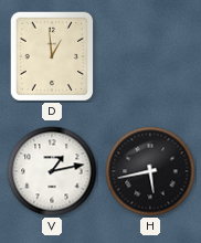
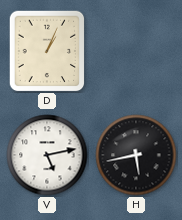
D: 12:59 -> 1:04 (47, 51)
V: 1:13 -> 5:13 (47, 155)
